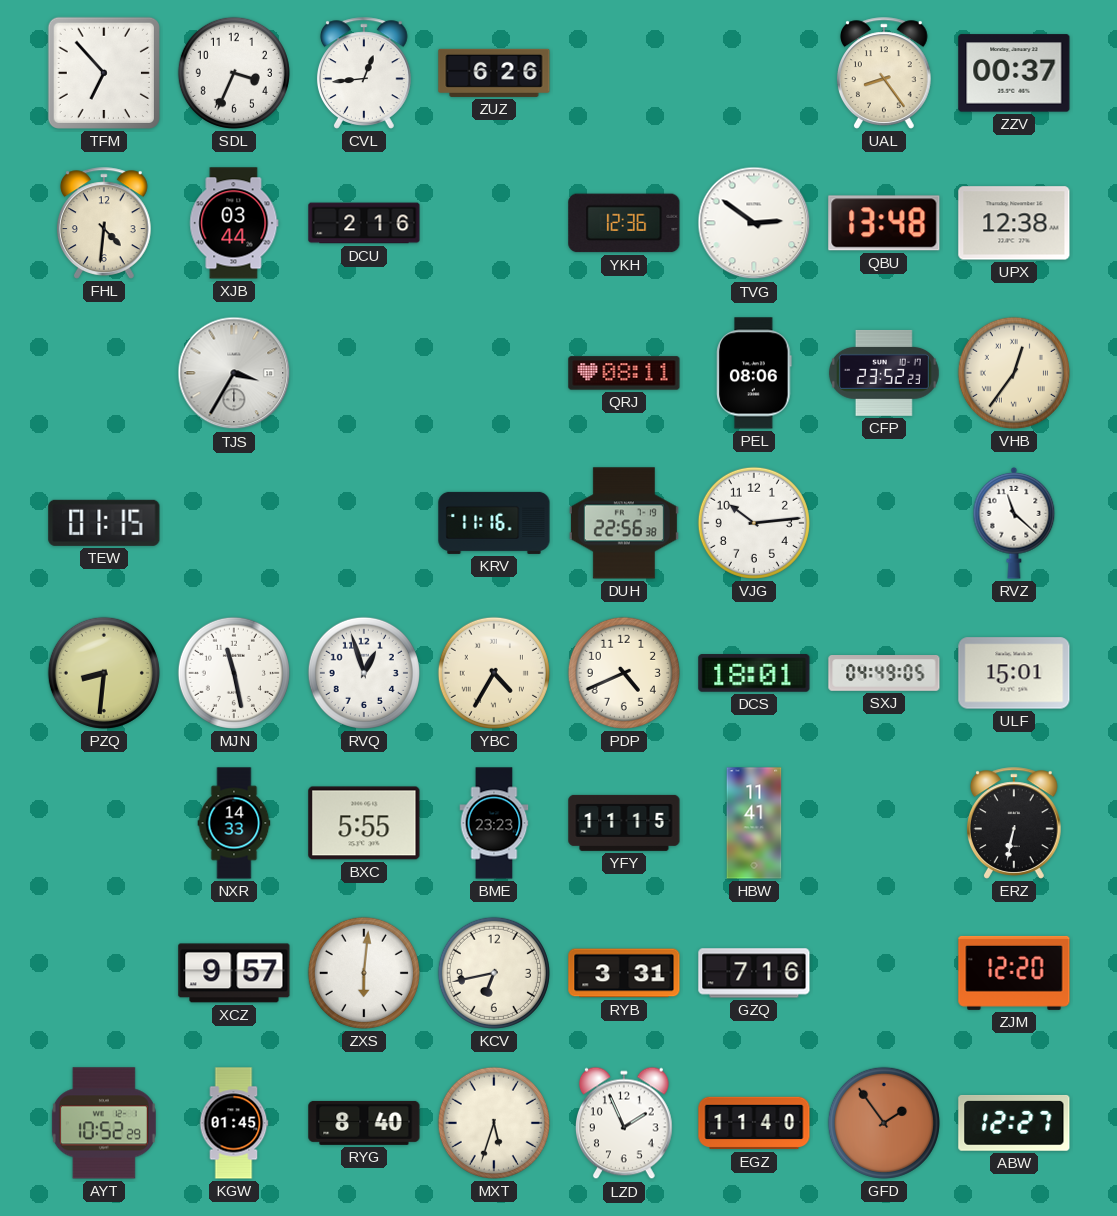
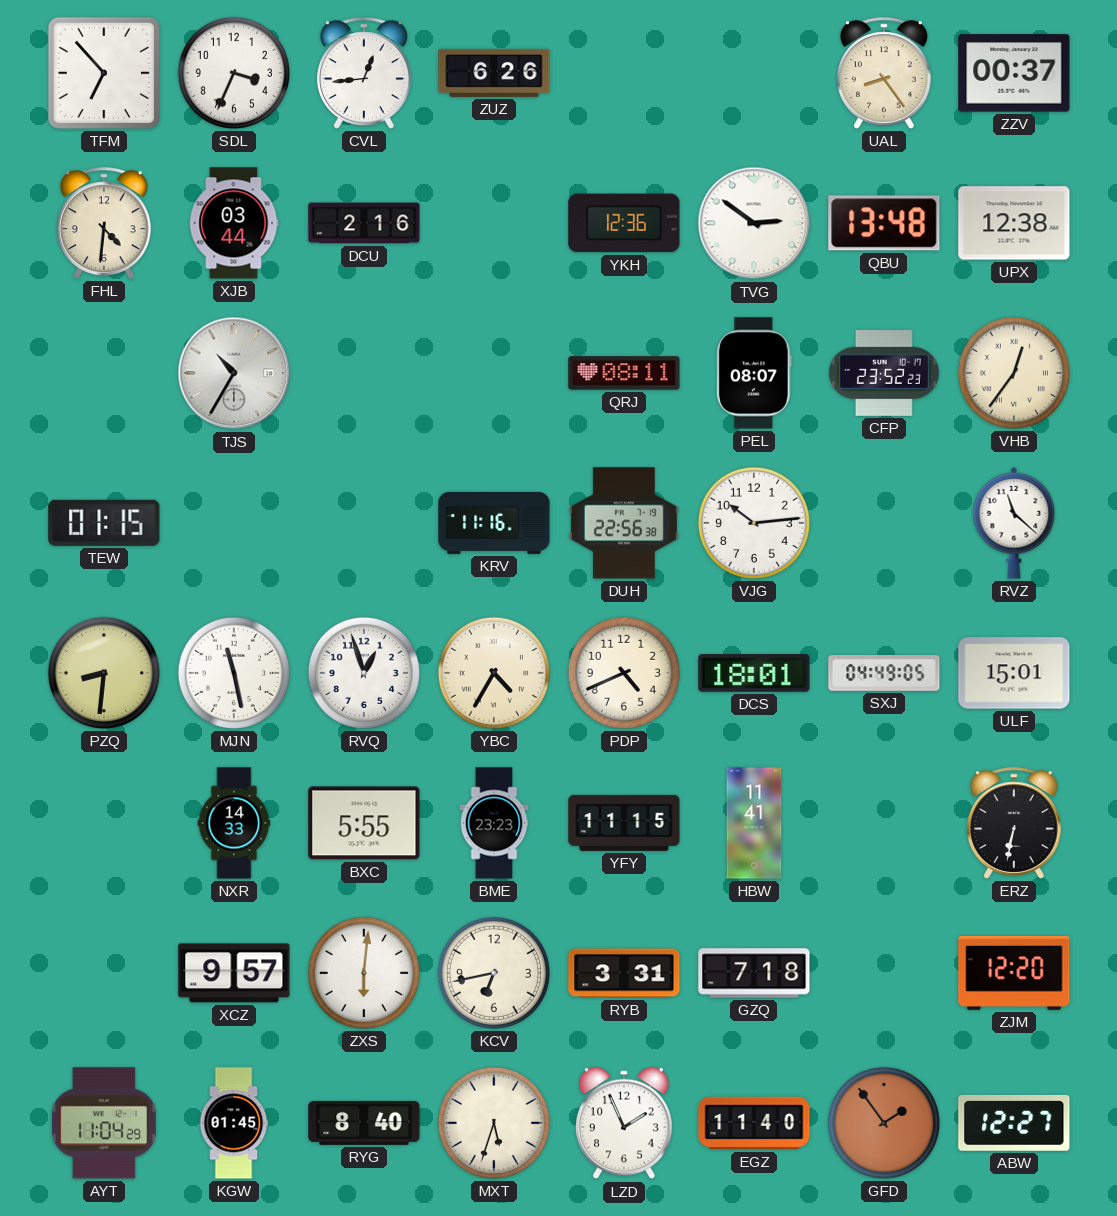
TJS: 3:35 -> 10:35 (234, 373)
PEL: 08:06 -> 08:07 (754, 373)
GZQ: 7:16 -> 7:18 (754, 973)
AYT: 10:52 -> 11:04 (104, 1123)
